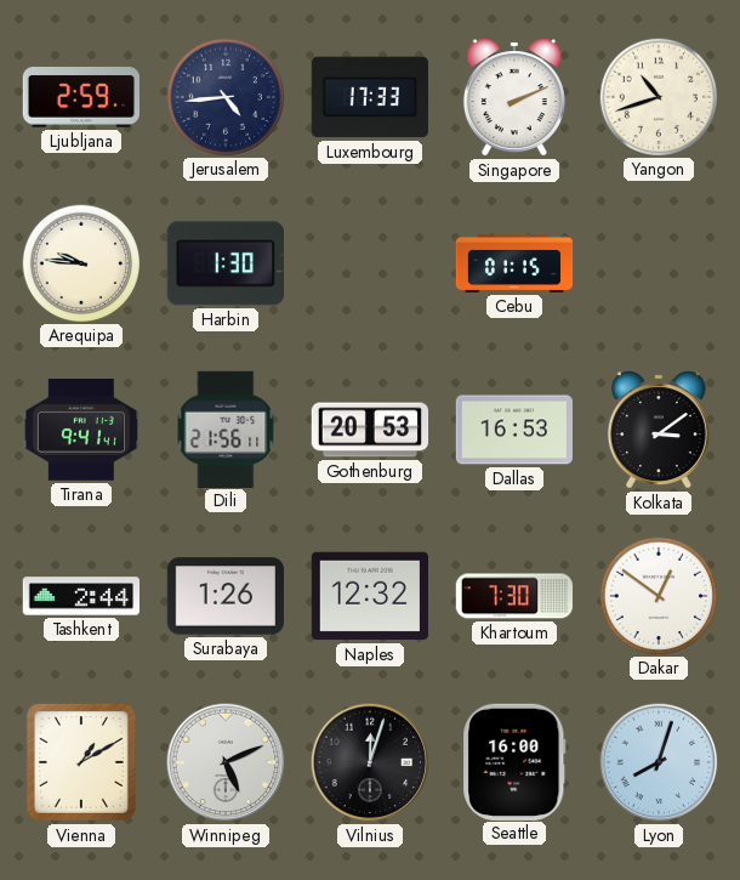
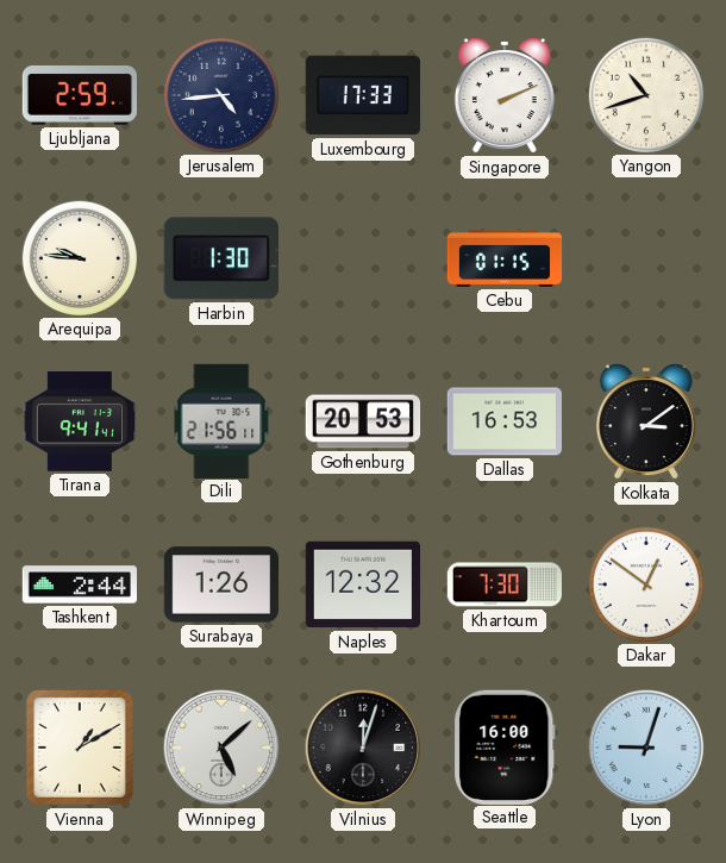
Winnipeg: 5:11 -> 5:08 (221, 748)
Lyon: 8:03 -> 9:03 (646, 748)
